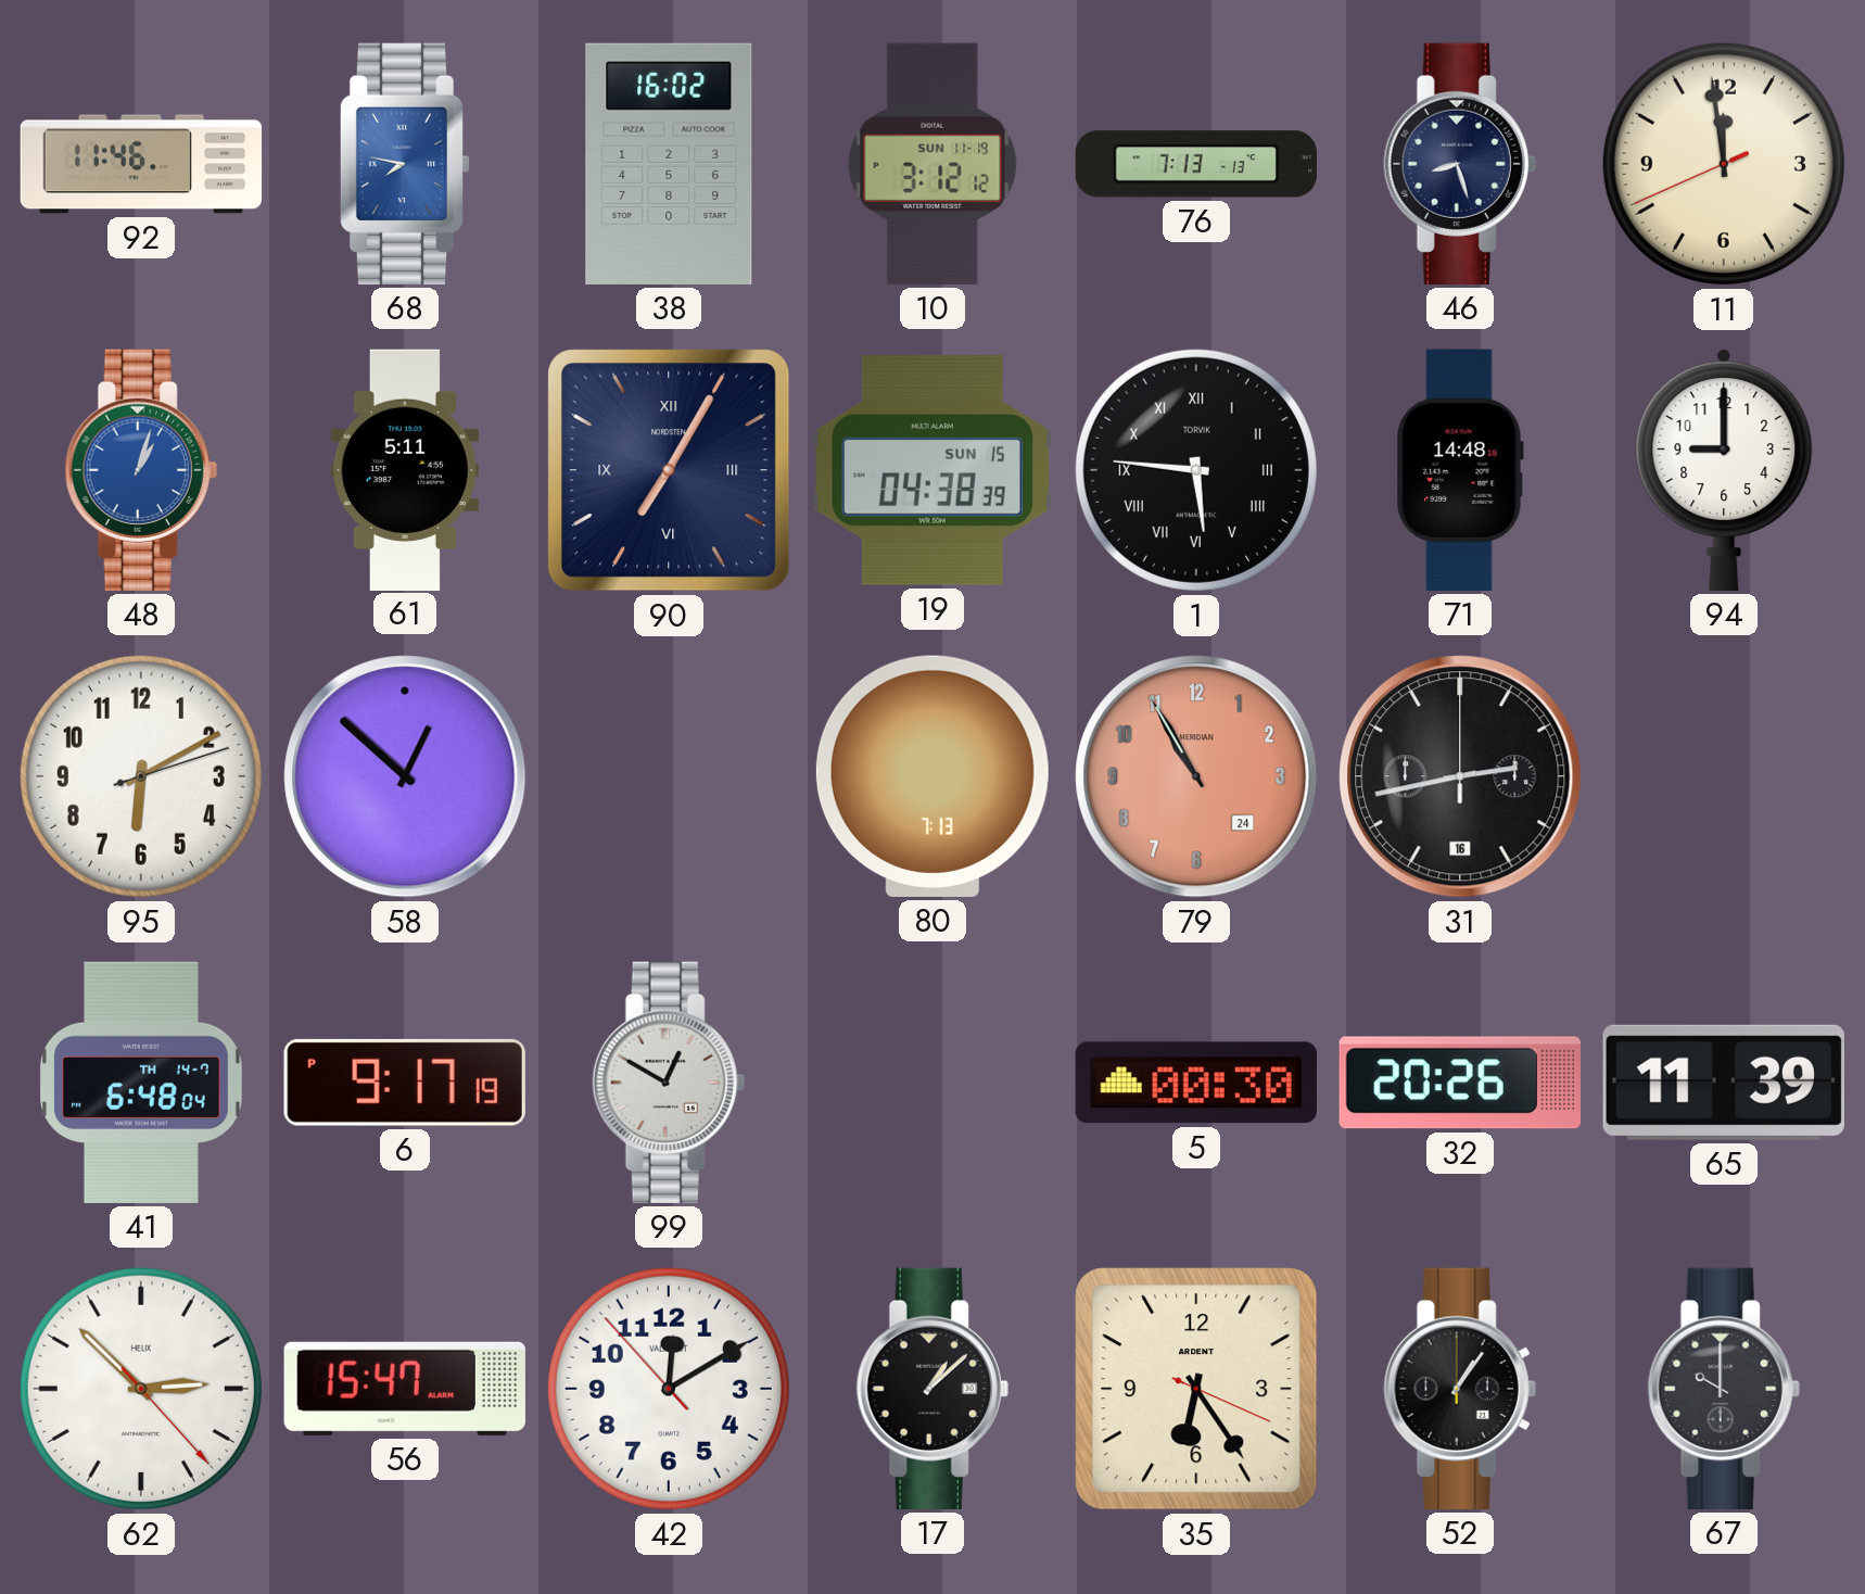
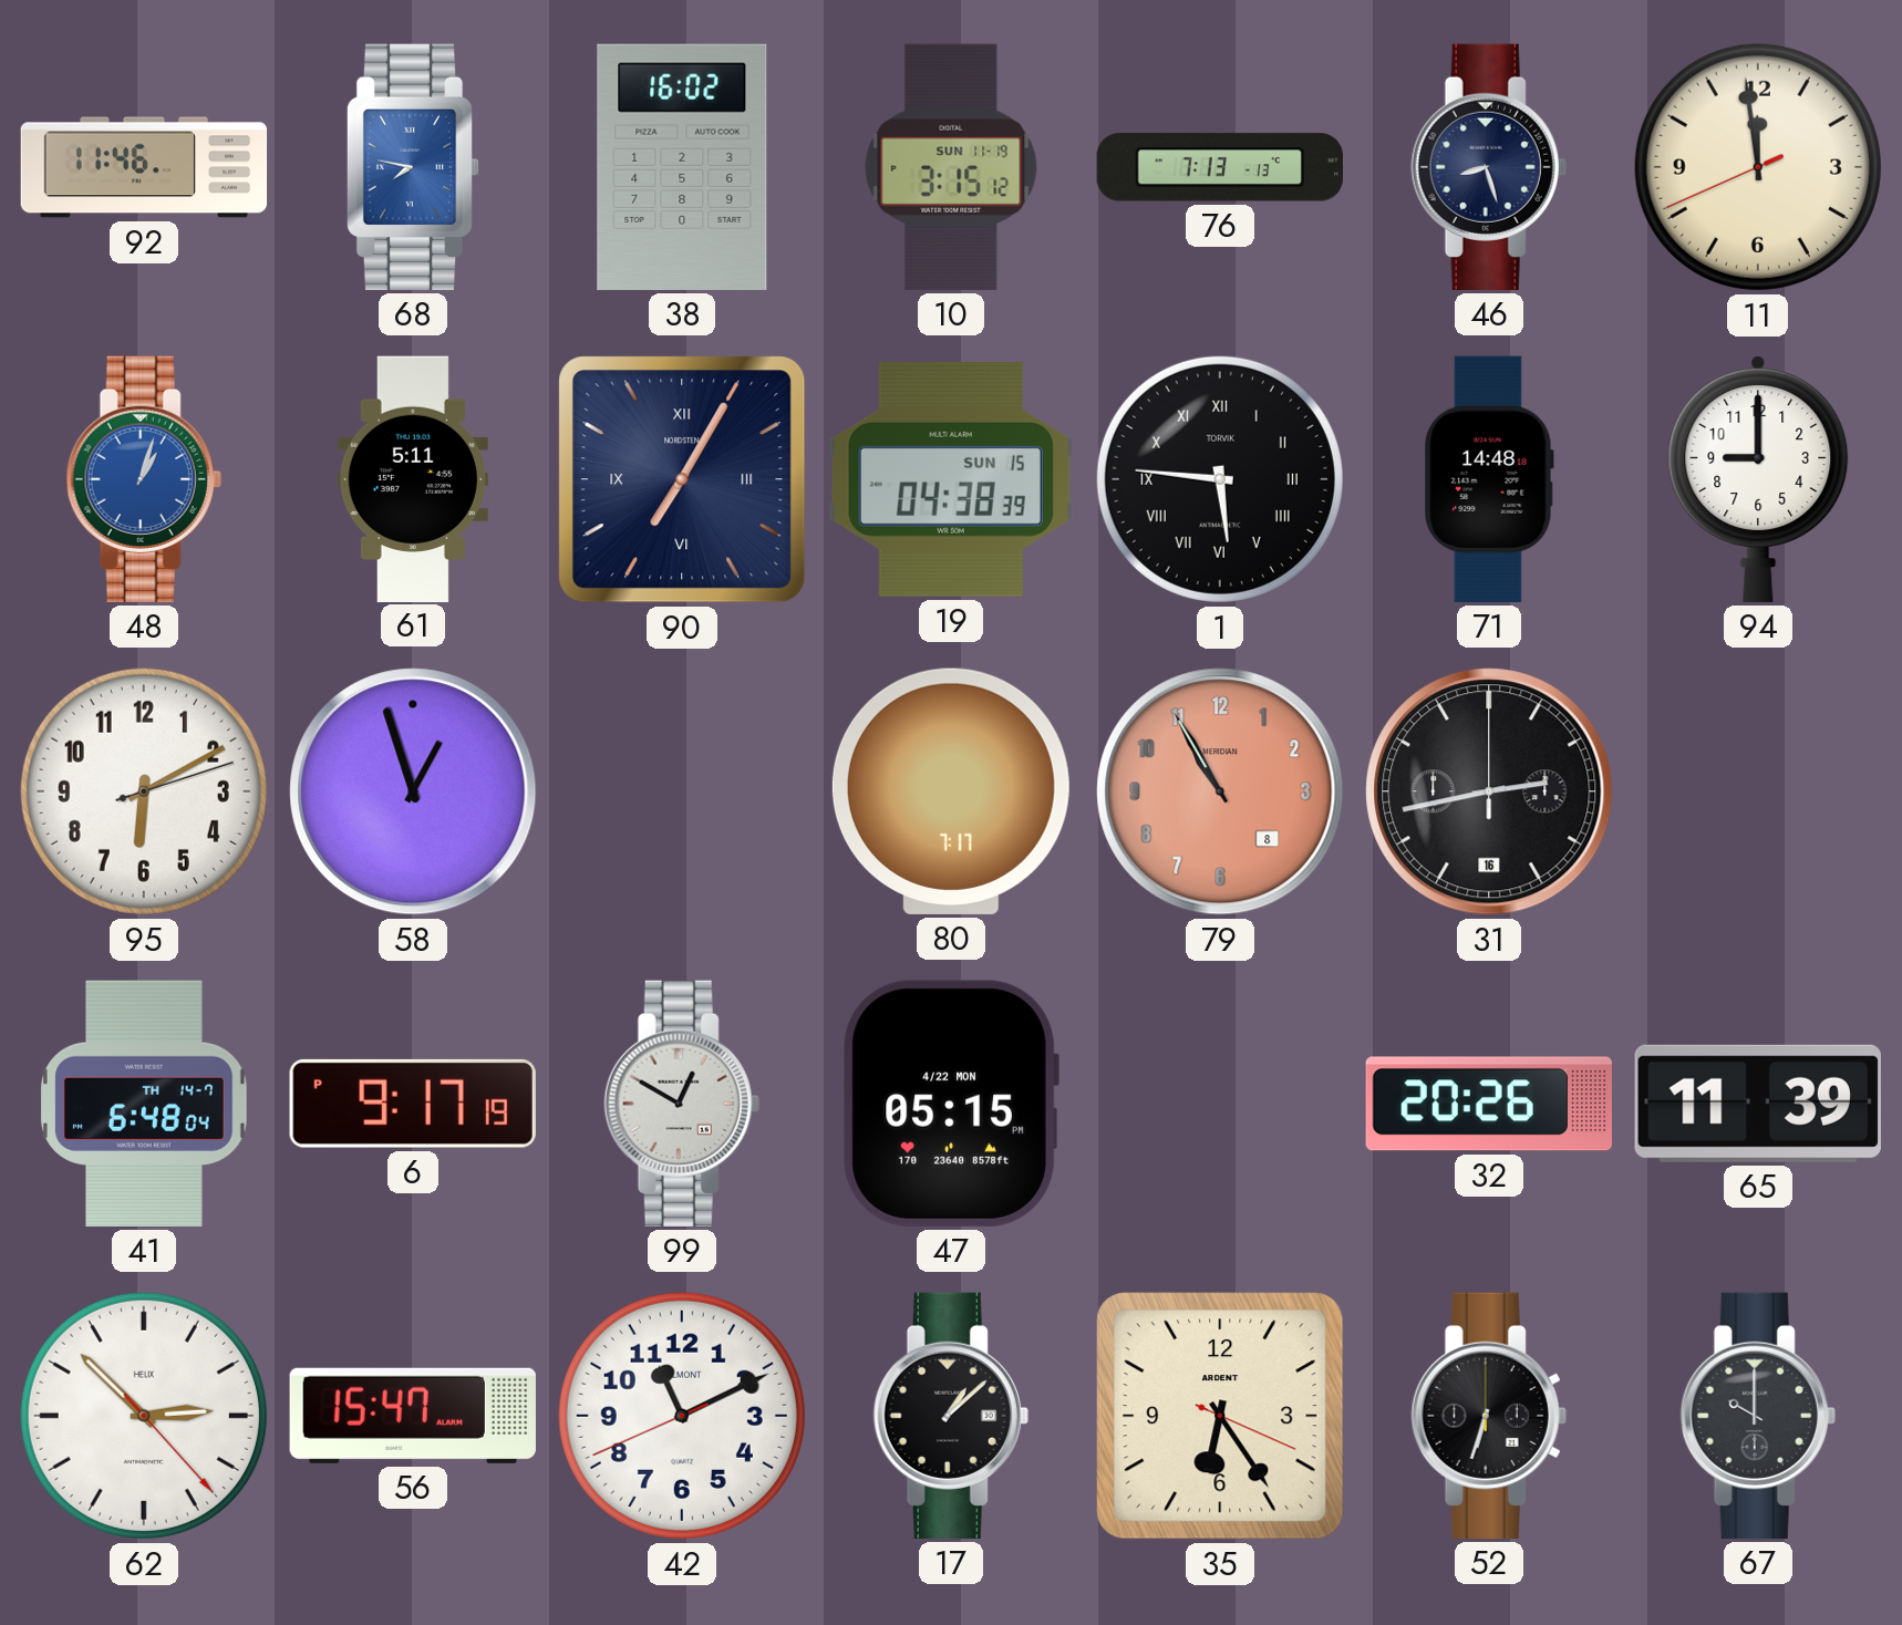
10: 3:12 -> 3:15 (951, 167)
58: 12:52 -> 12:57 (413, 791)
80: 7:13 -> 7:17 (951, 791)
79 date: 24 -> 8 (1220, 791)
47: none -> 05:15 (951, 1104)
5: 00:30 -> none (1196, 1083)
42: 12:09 -> 11:10 (682, 1416)
52: 1:06 -> 6:33 (1489, 1416)
